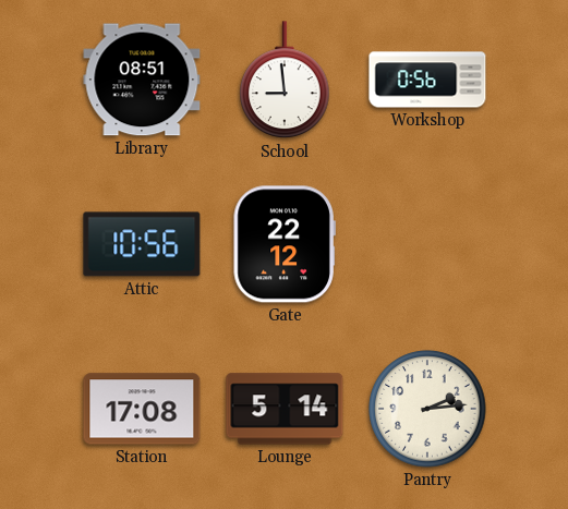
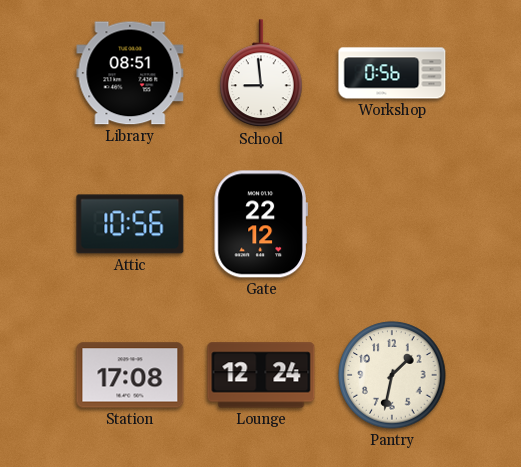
Lounge: 5:14 -> 12:24 (261, 375)
Pantry: 2:14 -> 1:32 (392, 375)
